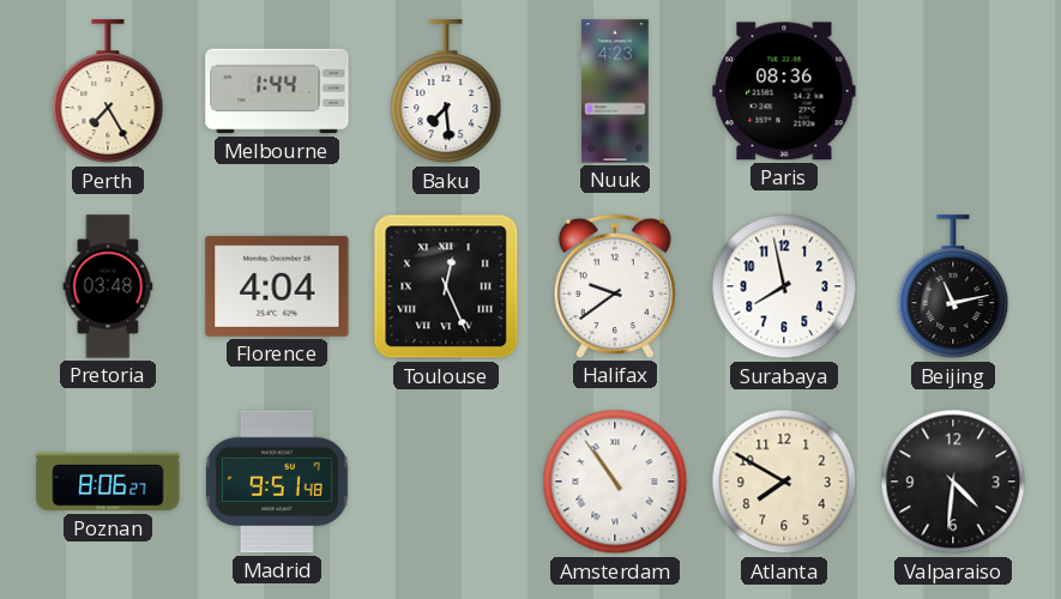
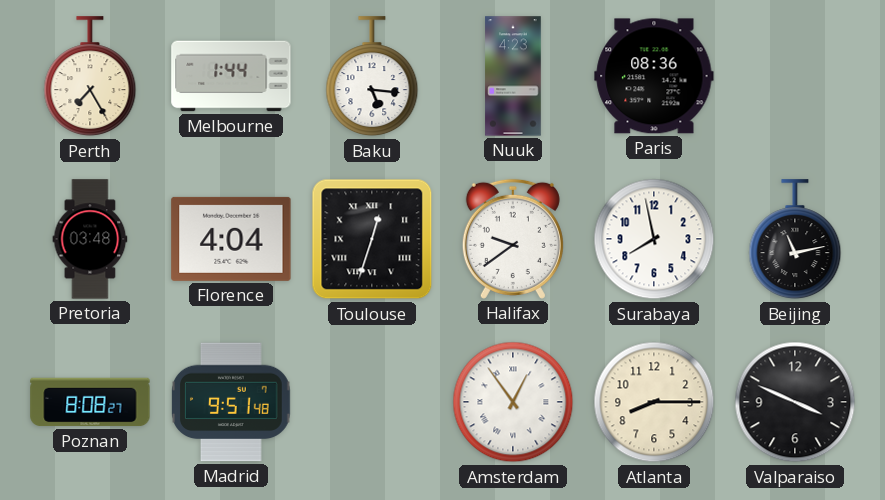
Baku: 7:29 -> 5:16 (372, 77)
Toulouse: 12:26 -> 12:33 (372, 239)
Poznan: 8:06 -> 8:08 (90, 402)
Amsterdam: 10:54 -> 12:54 (513, 402)
Atlanta: 7:50 -> 8:15 (654, 402)
Valparaiso: 4:31 -> 3:49 (795, 402)
